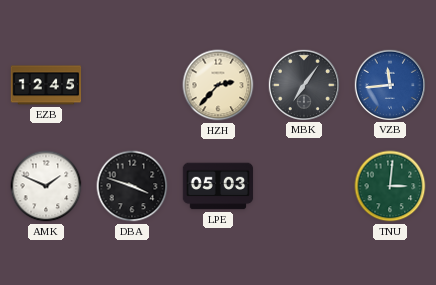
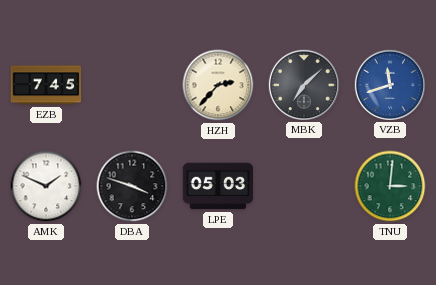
EZB: 12:45 -> 7:45 (46, 85)
MBK: 7:06 -> 7:08 (303, 84)
VZB: 11:44 -> 11:42 (389, 84)
